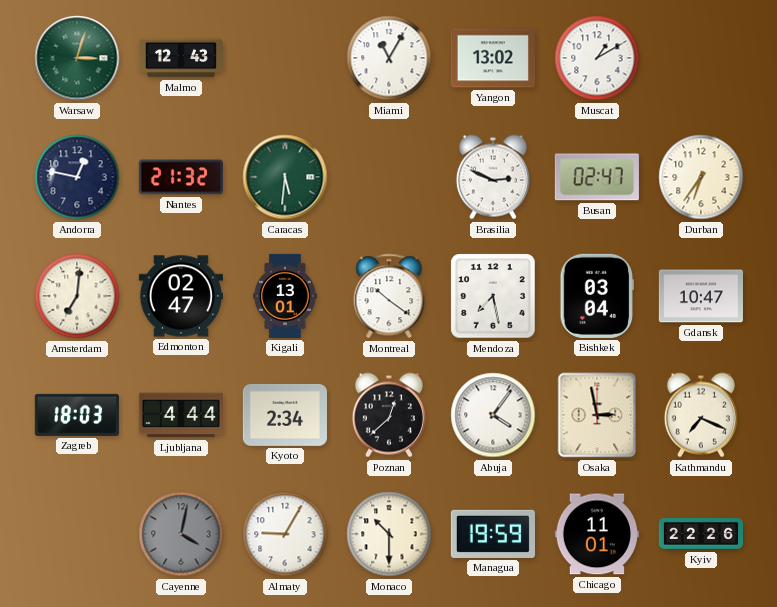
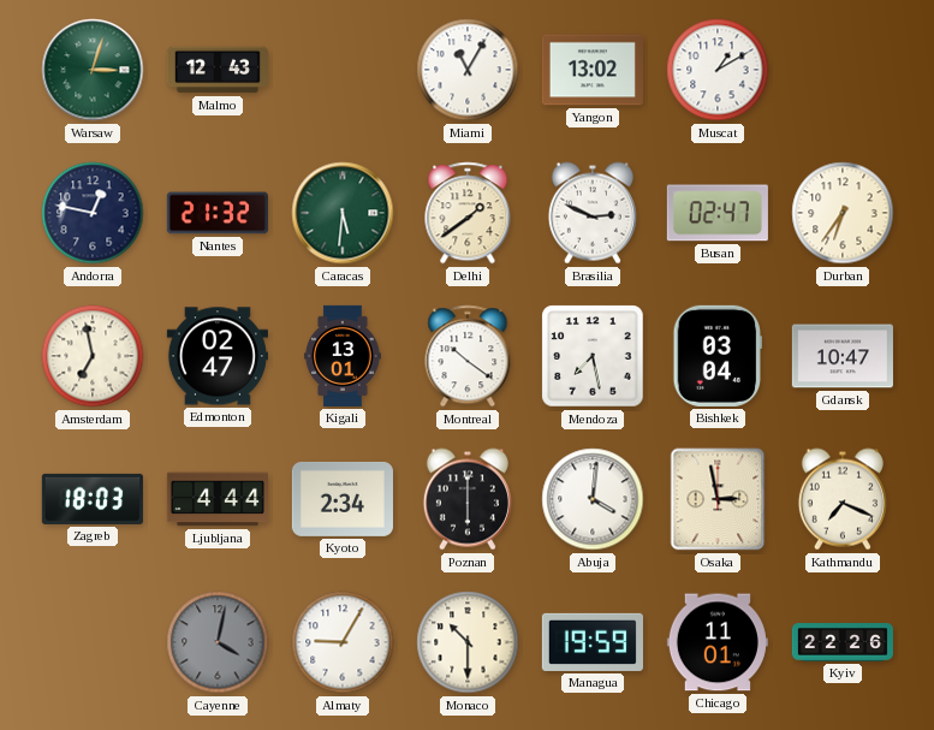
Delhi: none -> 1:39 (468, 213)
Amsterdam: 7:01 -> 6:58 (93, 356)
Poznan: 12:38 -> 6:00 (468, 499)
Abuja: 4:06 -> 4:01 (593, 499)
